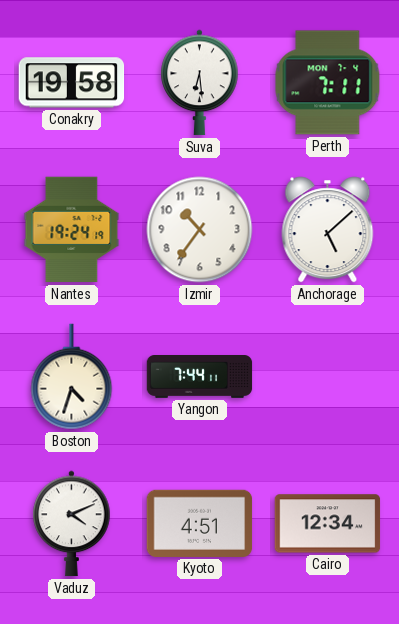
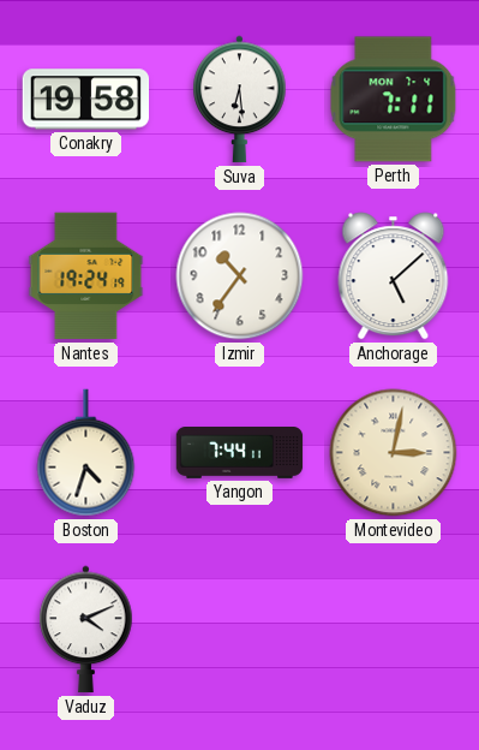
Montevideo: none -> 3:02 (394, 453)
Kyoto: 4:51 -> none (200, 523)
Cairo: 12:34 -> none (328, 524)
